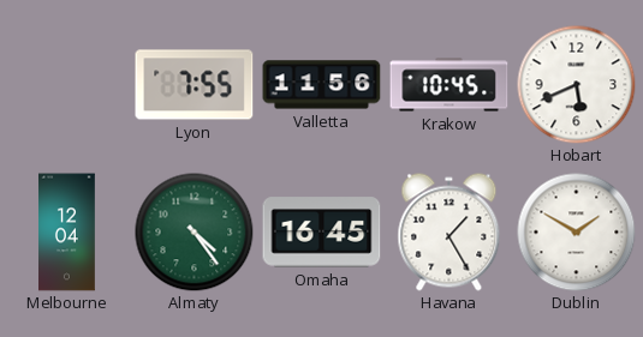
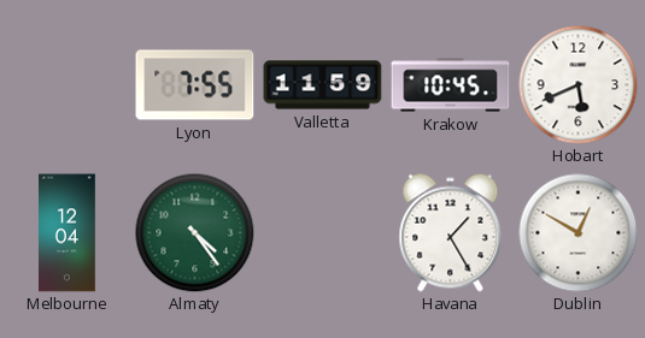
Valletta: 11:56 -> 11:59 (323, 85)
Omaha: 16:45 -> none (322, 233)
Dublin: 1:50 -> 12:50 (579, 233)
